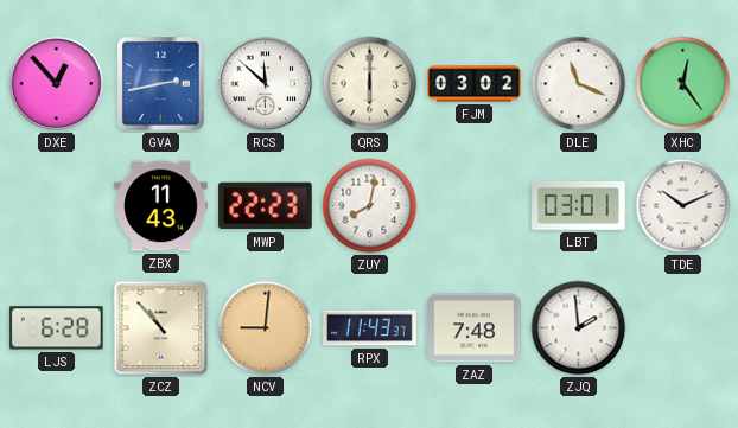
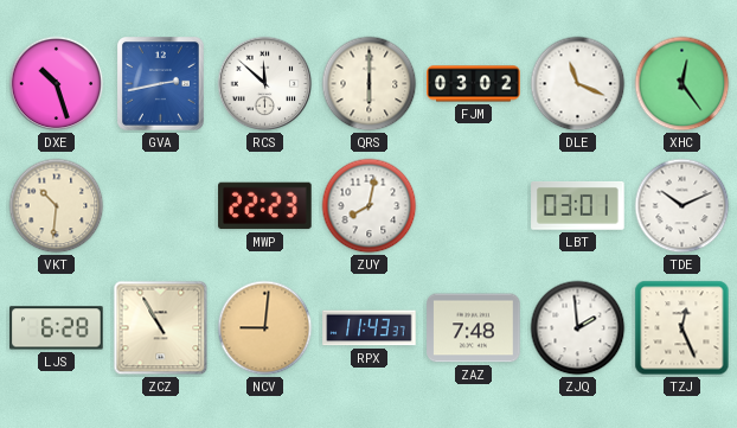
DXE: 12:53 -> 10:27 (57, 84)
VKT: none -> 10:31 (57, 206)
ZBX: 11:43 -> none (161, 206)
ZCZ: 10:53 -> 10:55 (161, 328)
TZJ: none -> 12:26 (682, 328)
